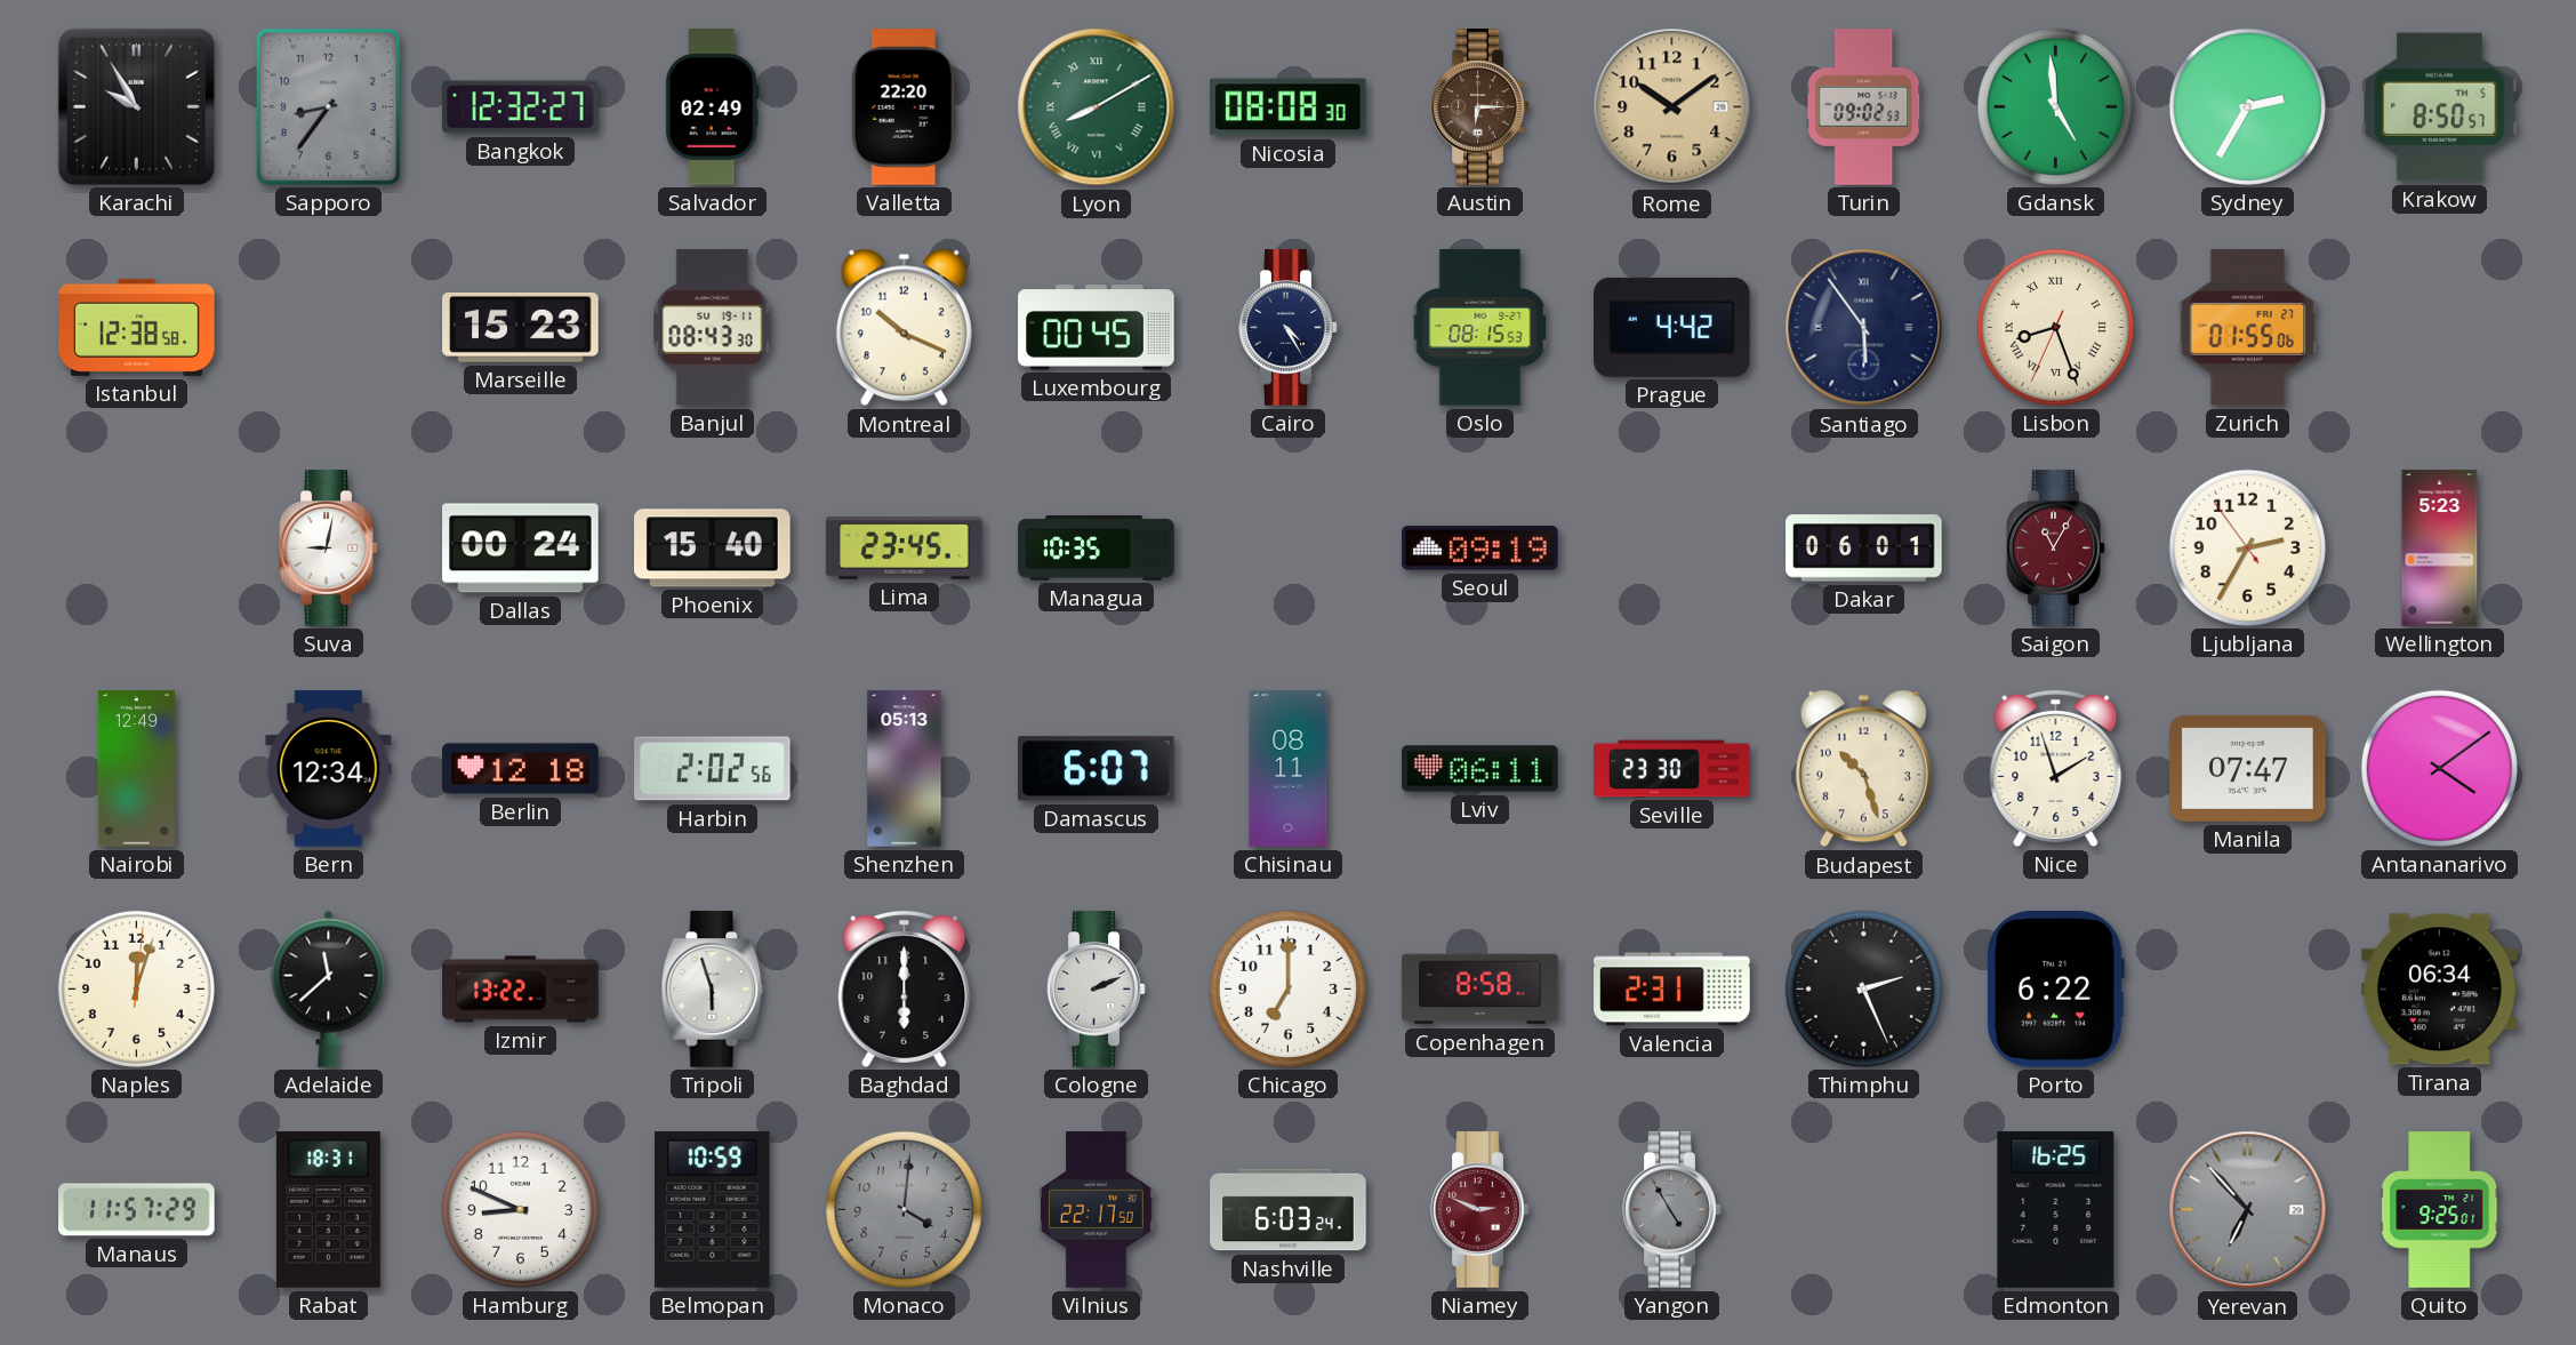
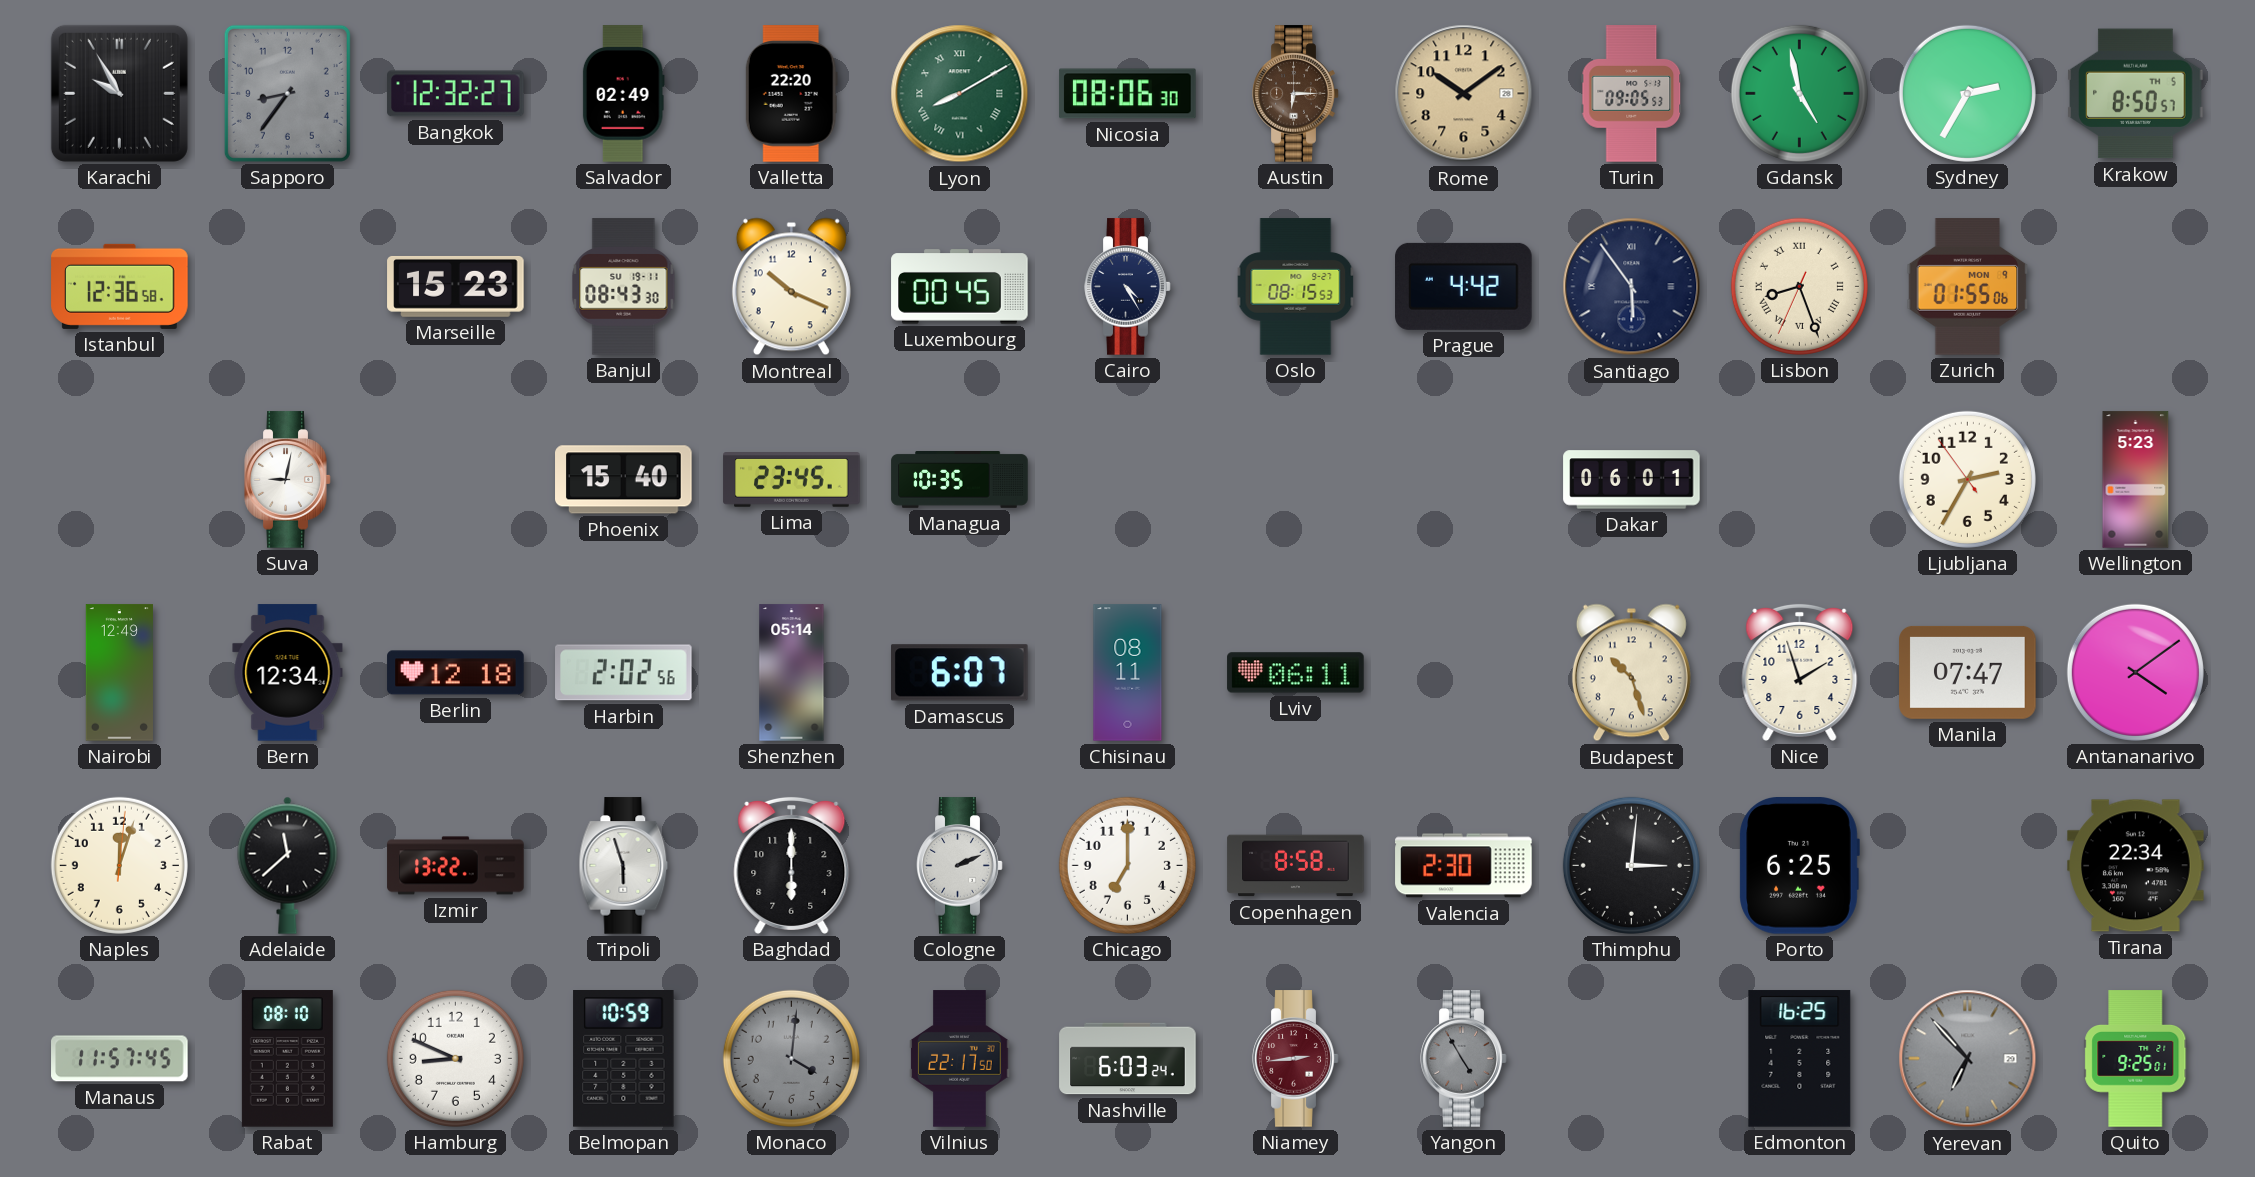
Nicosia: 08:08 -> 08:06 (1128, 94)
Turin: 09:02 -> 09:05 (1632, 94)
Gdansk: 4:59 -> 4:58 (1799, 93)
Istanbul: 12:38 -> 12:36 (120, 286)
Zurich date: FRI 27 -> MON 9 (1968, 287)
Dallas: 00:24 -> none (521, 549)
Seoul: 09:19 -> none (1480, 549)
Saigon: 11:05 -> none (2056, 549)
Shenzhen: 05:13 -> 05:14 (792, 673)
Seville: 23:30 -> none (1672, 769)
Valencia: 2:31 -> 2:30 (1464, 866)
Thimphu: 2:26 -> 3:01 (1631, 865)
Porto: 6:22 -> 6:25 (1799, 866)
Tirana: 06:34 -> 22:34 (2136, 866)
Manaus: 11:57:29 -> 11:57:45 (120, 1059)
Rabat: 18:31 -> 08:10 (287, 1059)
Niamey: 2:49 -> 2:44 (1296, 1059)
